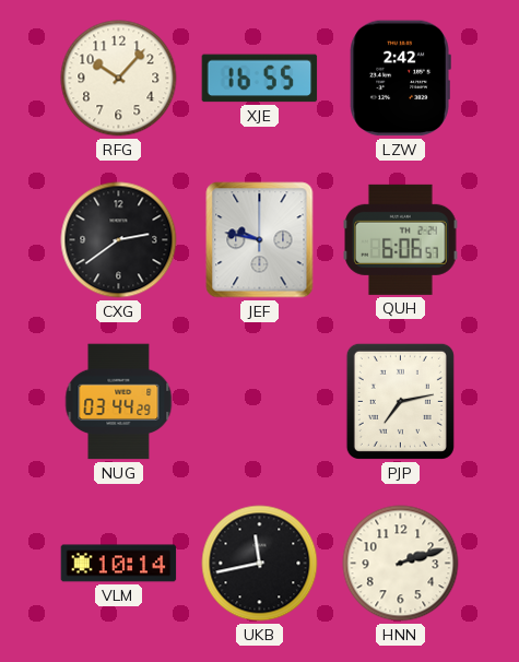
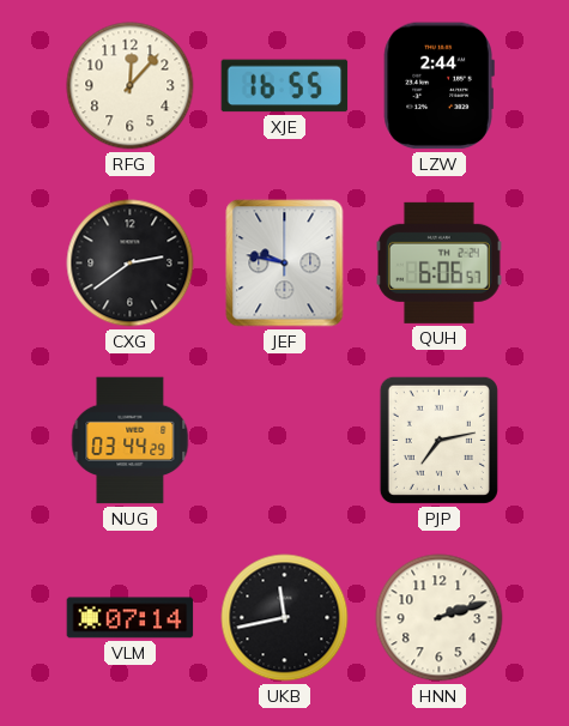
RFG: 10:07 -> 12:07 (131, 86)
LZW: 2:42 -> 2:44 (438, 86)
VLM: 10:14 -> 07:14 (131, 618)
